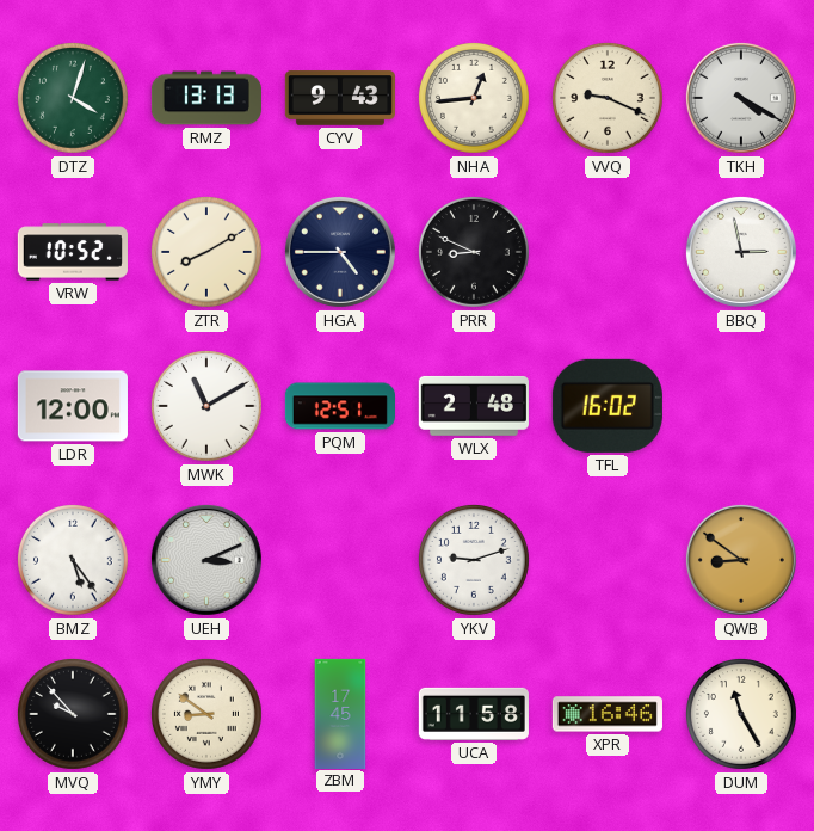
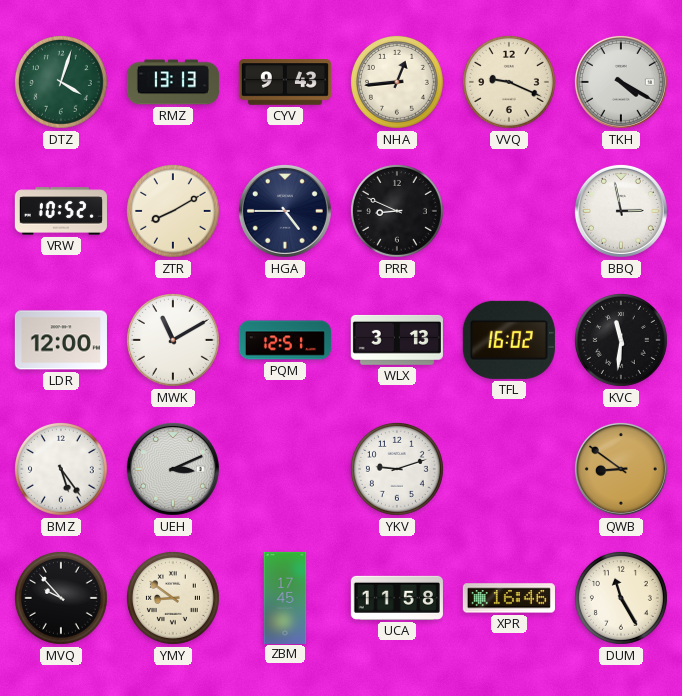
WLX: 2:48 -> 3:13 (397, 340)
KVC: none -> 11:31 (621, 340)
